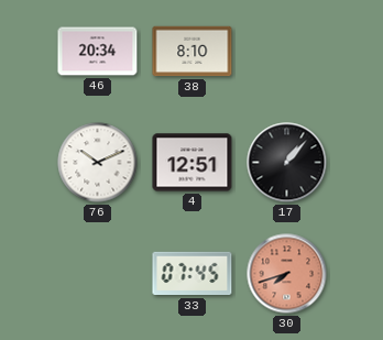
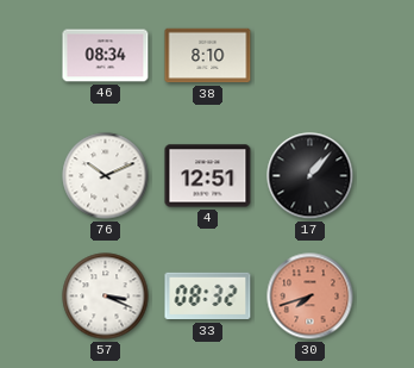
46: 20:34 -> 08:34 (106, 56)
57: none -> 3:19 (106, 297)
33: 07:45 -> 08:32 (208, 297)
